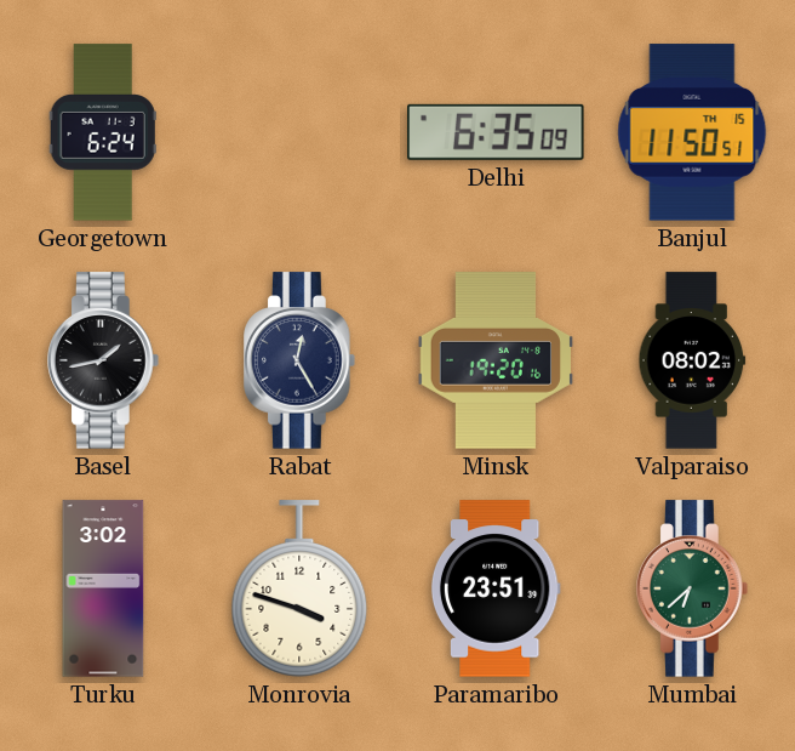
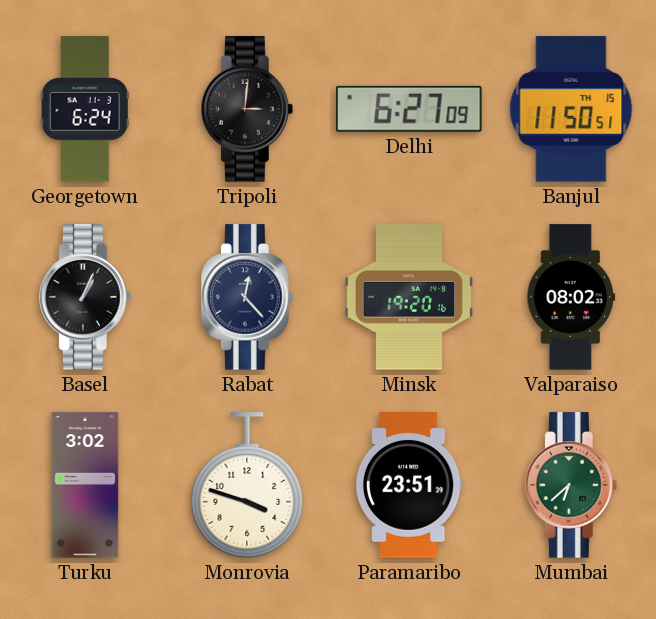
Tripoli: none -> 3:01 (248, 109)
Delhi: 6:35 -> 6:27 (409, 109)
Basel: 1:43 -> 1:04 (86, 297)
Rabat: 12:25 -> 12:23 (248, 297)
